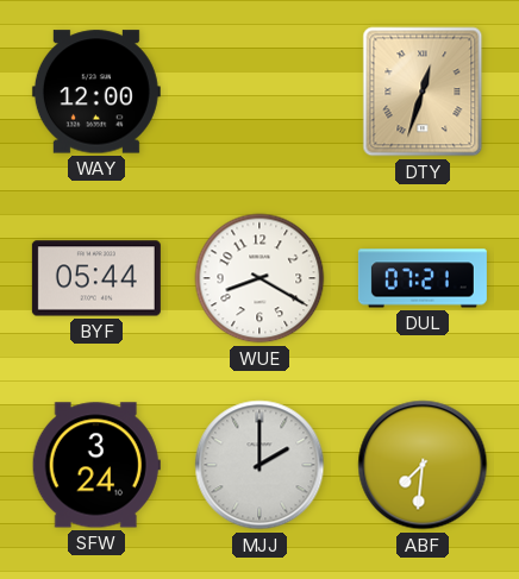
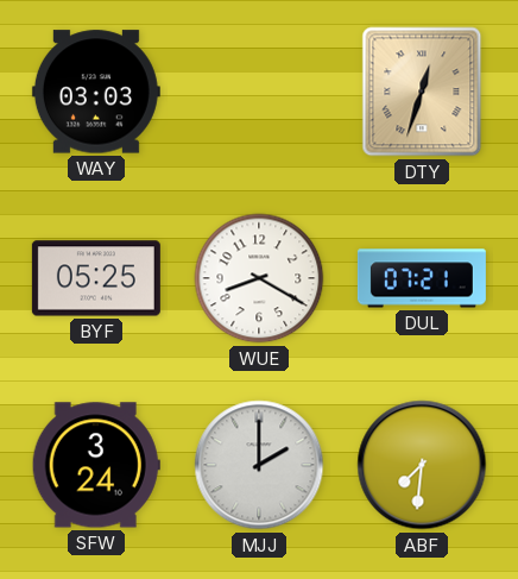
WAY: 12:00 -> 03:03 (96, 92)
BYF: 05:44 -> 05:25 (96, 278)
